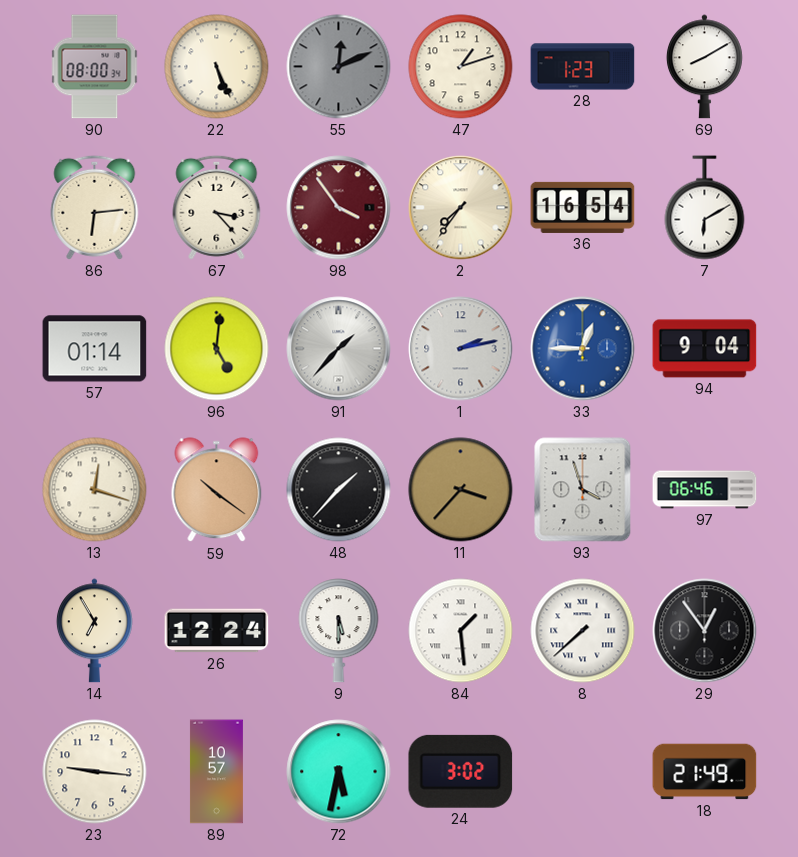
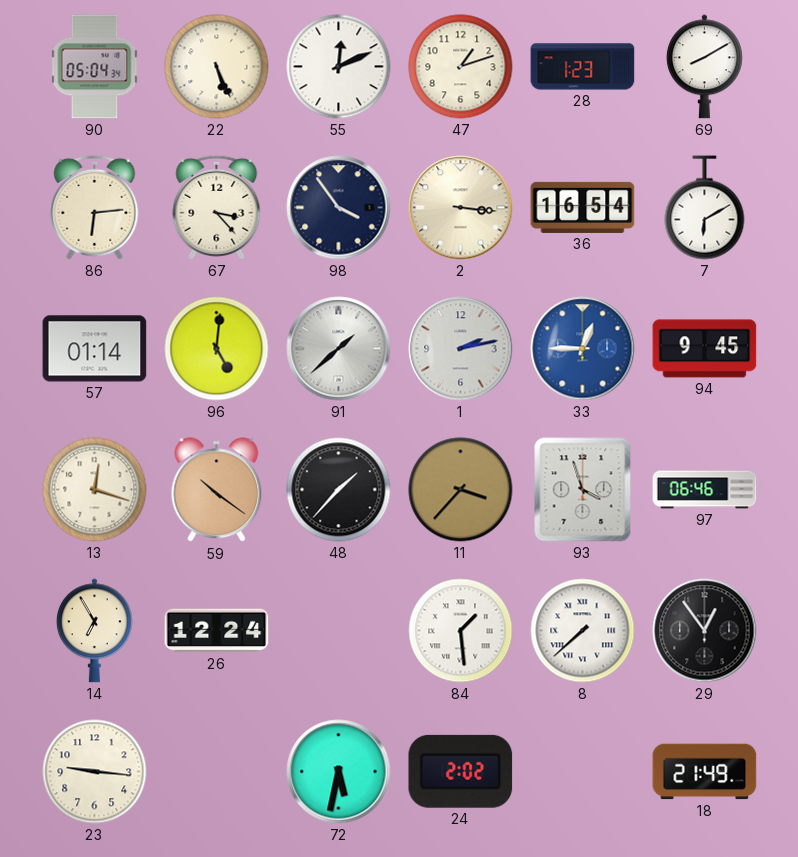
90: 08:00 -> 05:04 (95, 67)
55 dial: grey -> white (339, 67)
98 dial: burgundy -> navy (339, 208)
2: 7:36 -> 3:16 (461, 208)
91: 1:37 -> 1:38 (339, 349)
94: 9:04 -> 9:45 (705, 349)
9: 5:30 -> none (339, 631)
89: 10:57 -> none (216, 772)
24: 3:02 -> 2:02 (461, 771)
